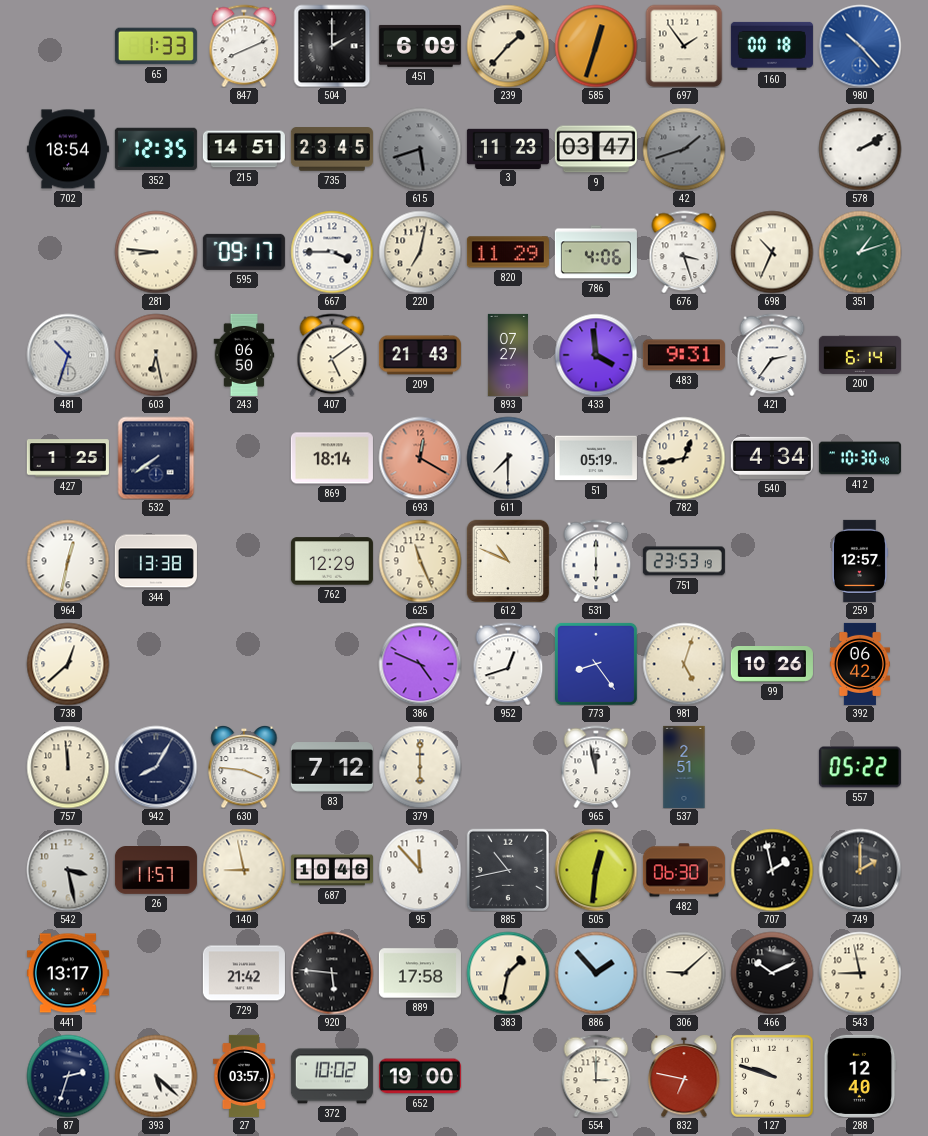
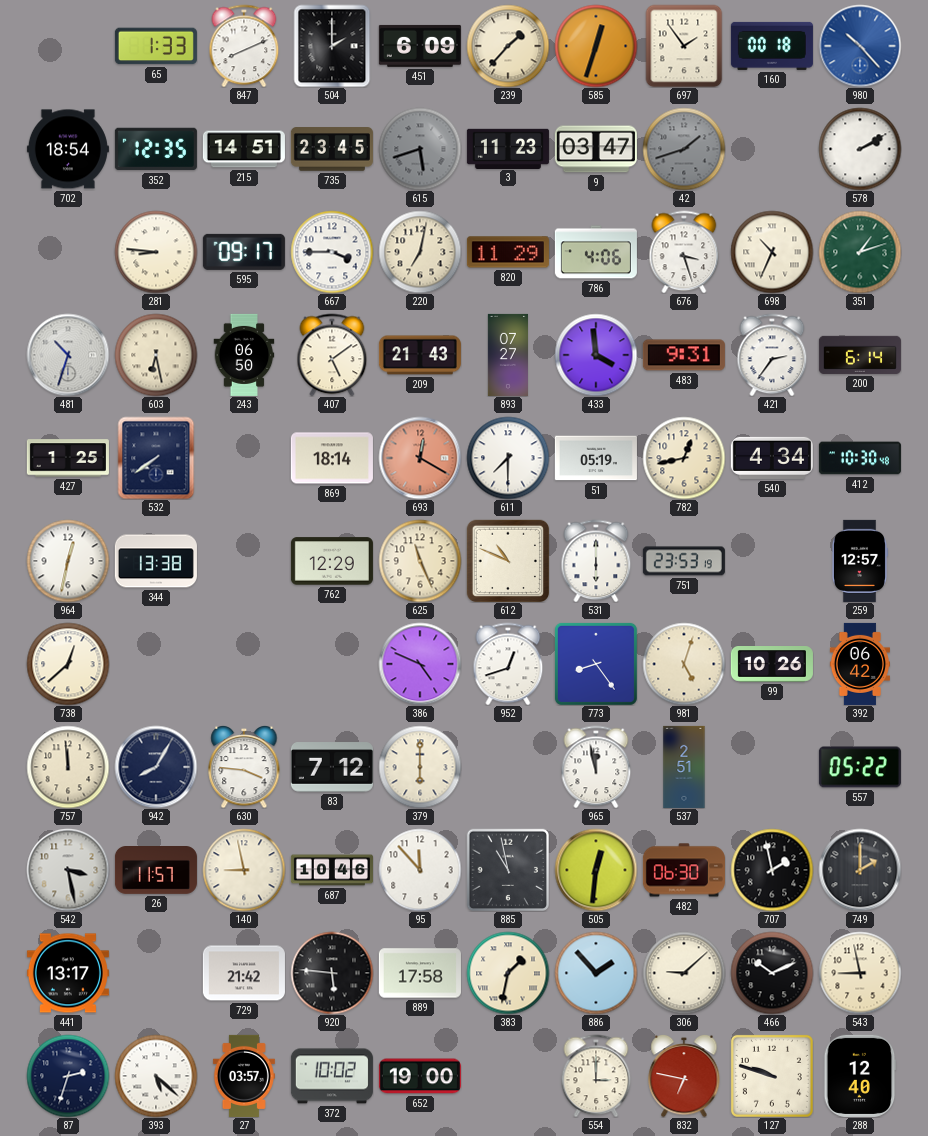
885: 10:43 -> 10:58 (507, 869)
